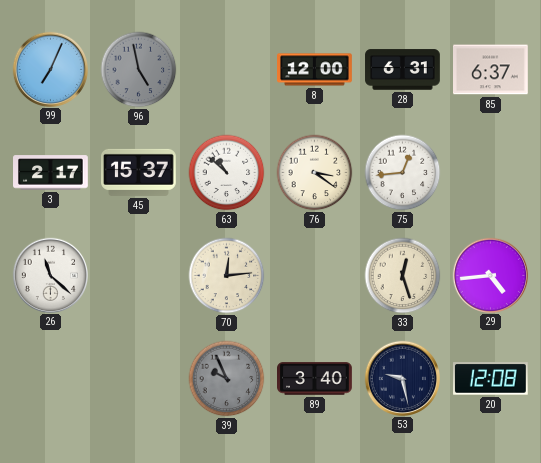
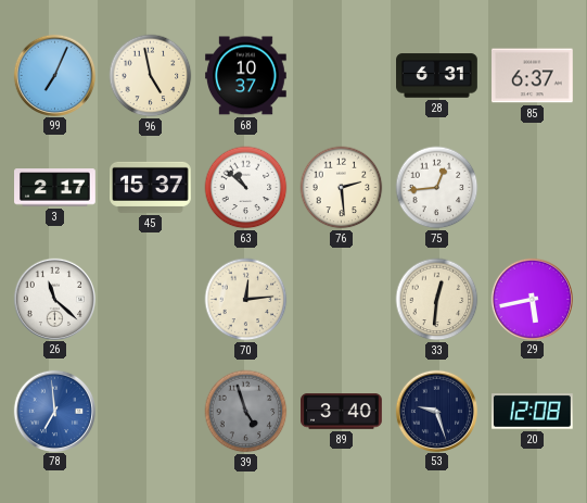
96 dial: grey -> cream (151, 76)
68: none -> 10:37 (246, 76)
8: 12:00 -> none (315, 70)
76: 3:21 -> 2:29 (342, 188)
33: 12:27 -> 12:31 (437, 300)
29: 4:44 -> 5:43 (532, 299)
78: none -> 6:59 (54, 411)
39: 9:56 -> 4:57 (246, 412)
53: 9:28 -> 9:27 (436, 411)
